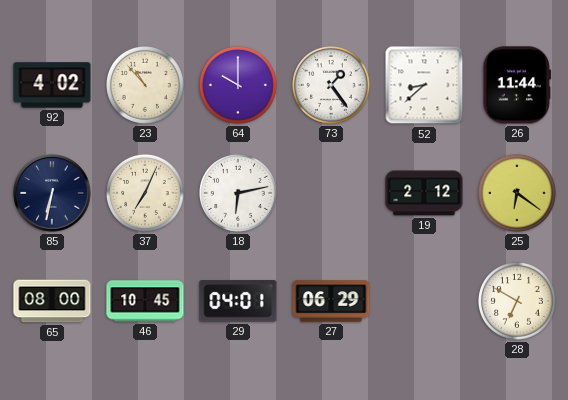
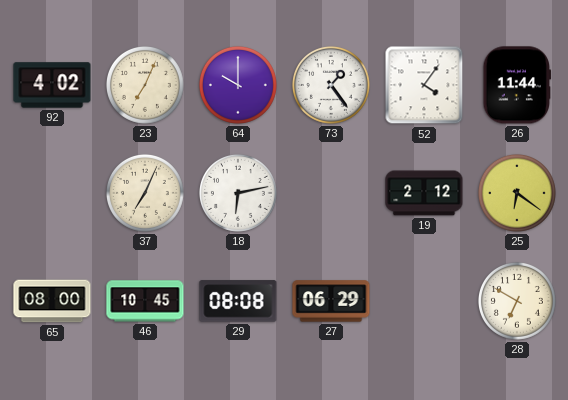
23: 10:53 -> 7:04 (145, 85)
52: 8:38 -> 4:06 (424, 85)
85: 6:32 -> none (52, 193)
29: 04:01 -> 08:08 (238, 301)
